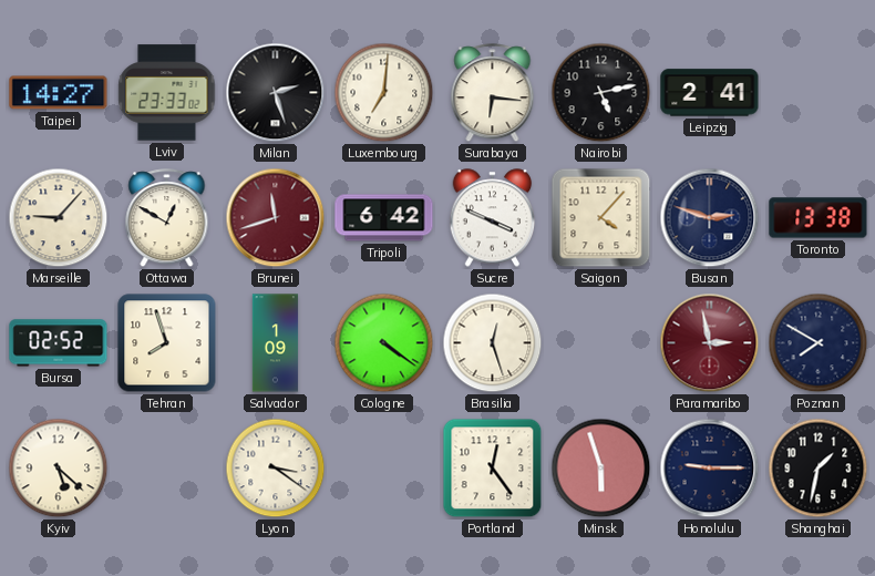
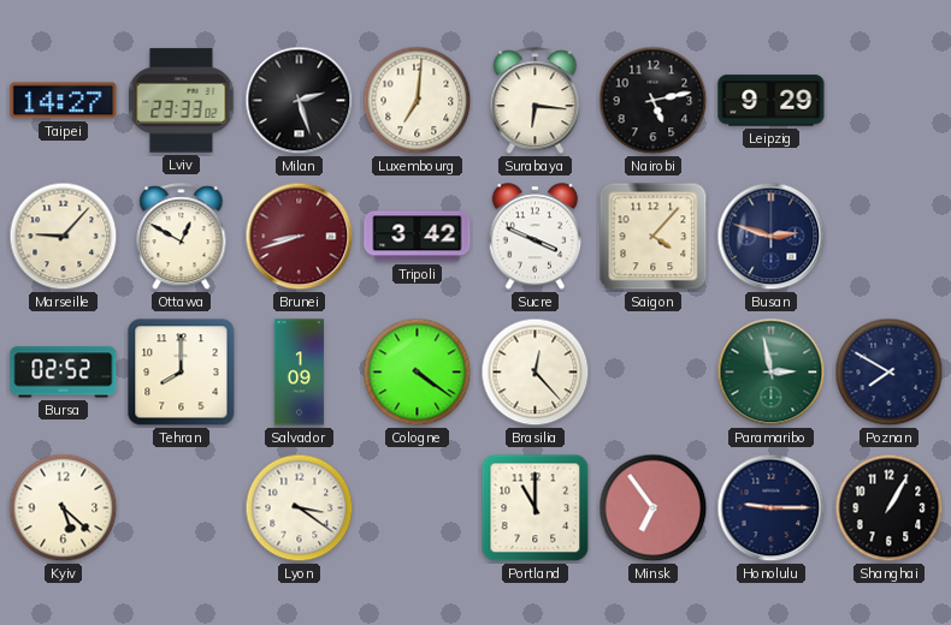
Leipzig: 2:41 -> 9:29 (772, 101)
Brunei: 11:42 -> 8:42 (300, 237)
Tripoli: 6:42 -> 3:42 (418, 237)
Toronto: 13:38 -> none (819, 218)
Tehran: 7:57 -> 8:00 (182, 373)
Brasilia: 12:27 -> 12:23 (536, 373)
Paramaribo dial: burgundy -> green (772, 373)
Portland: 12:24 -> 11:00 (536, 508)
Minsk: 5:57 -> 6:54 (654, 508)
Shanghai: 1:32 -> 1:05 (890, 508)
